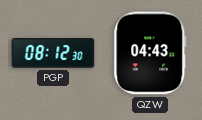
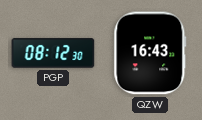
QZW: 04:43 -> 16:43 (150, 53)
